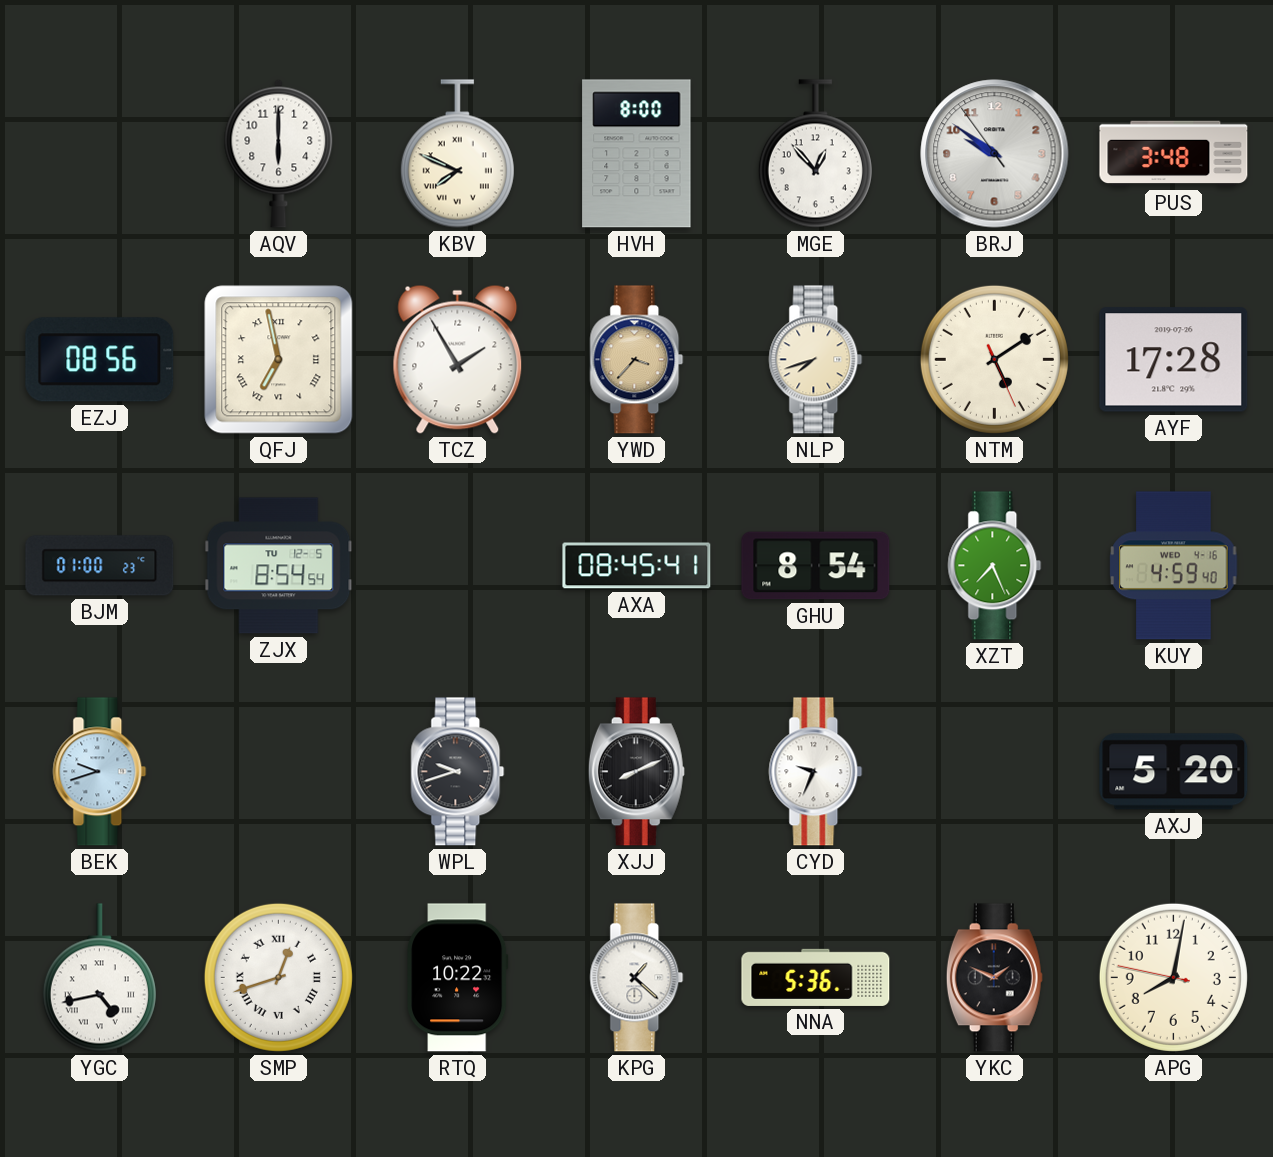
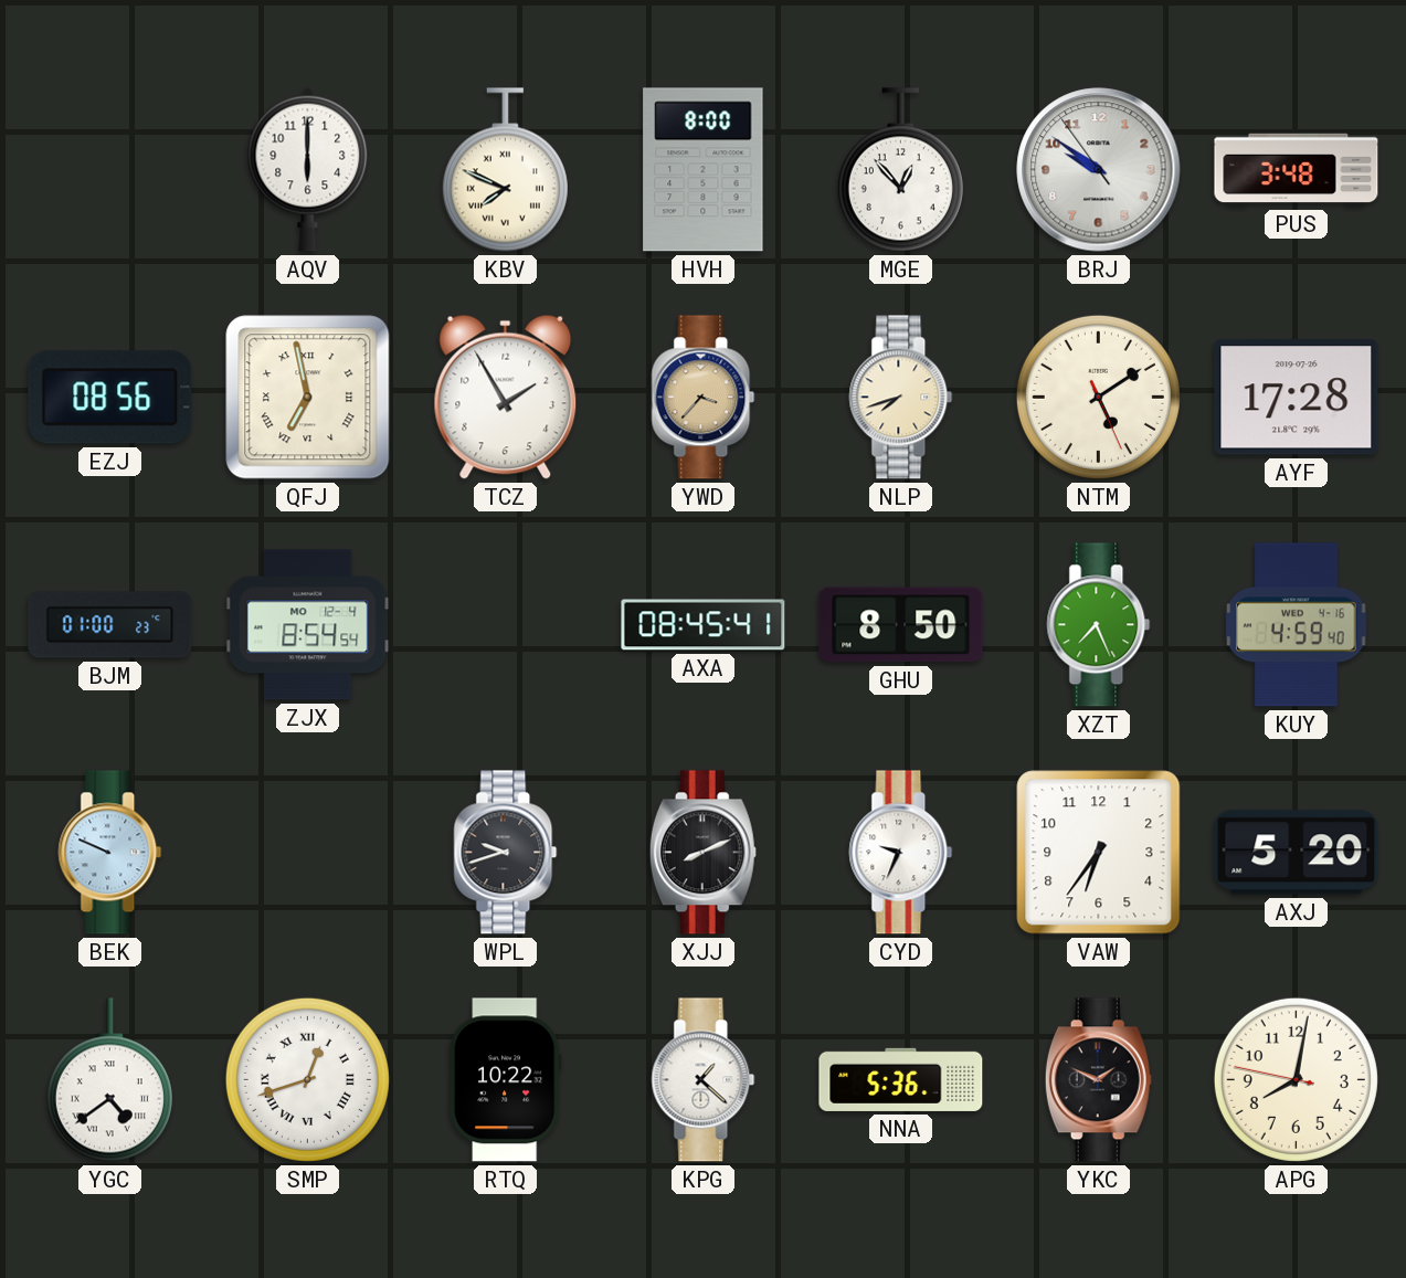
ZJX date: TU 12-5 -> MO 12-4 (308, 625)
GHU: 8:54 -> 8:50 (901, 625)
BEK: 9:42 -> 9:49 (110, 853)
VAW: none -> 6:36 (1099, 853)
YGC: 4:43 -> 4:39 (109, 1080)
